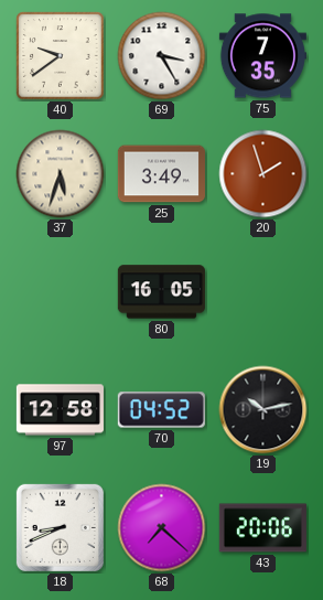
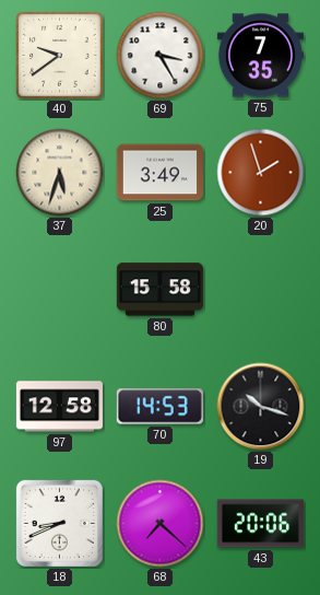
80: 16:05 -> 15:58 (159, 290)
70: 04:52 -> 14:53 (159, 407)
19: 10:13 -> 10:18 (261, 407)
